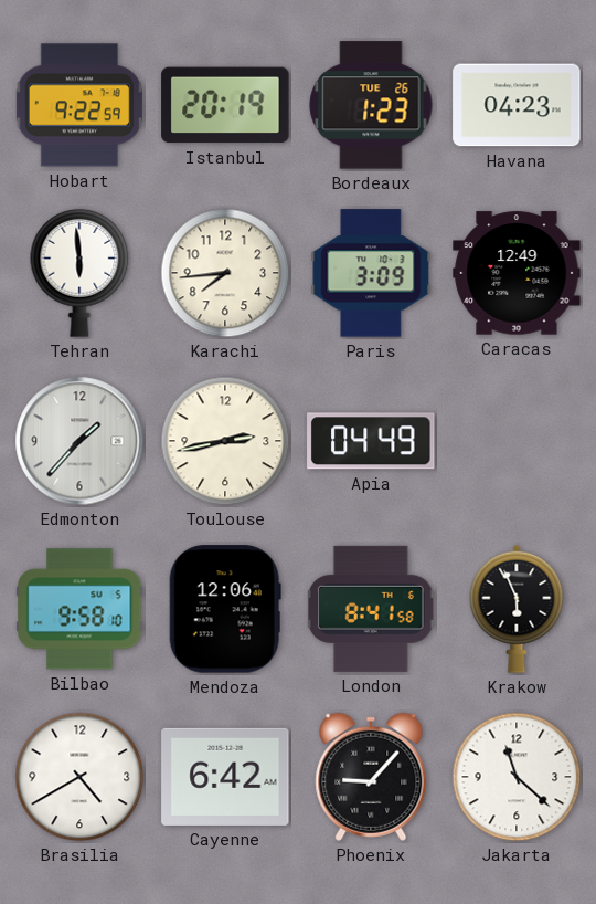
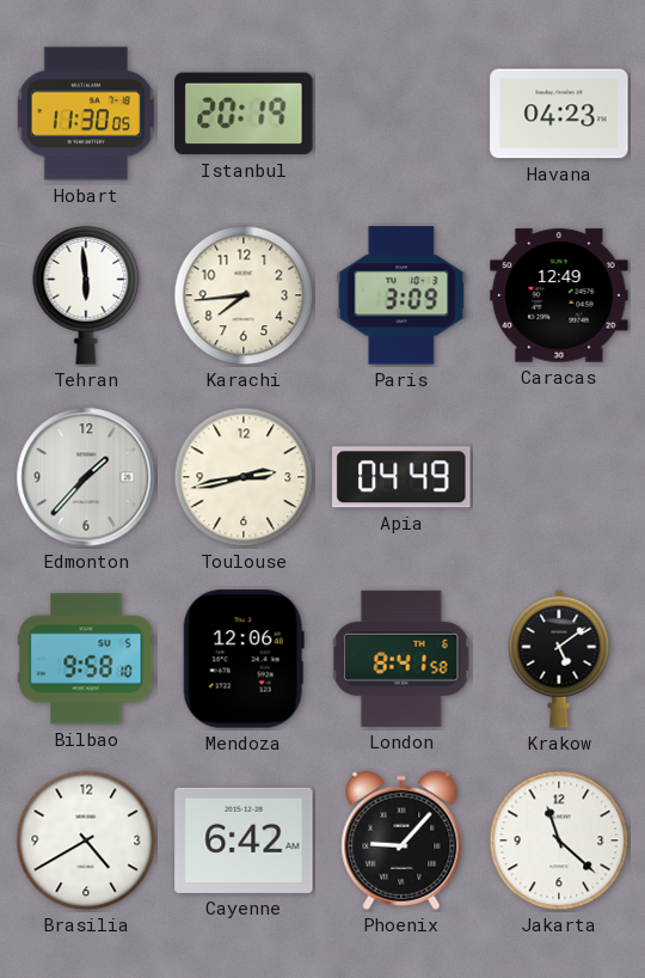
Hobart: 9:22 -> 11:30 (85, 114)
Bordeaux: 1:23 -> none (371, 105)
Krakow: 5:56 -> 5:09 (559, 659)
